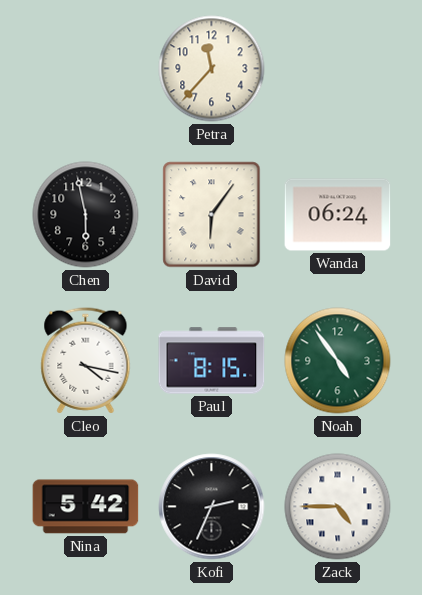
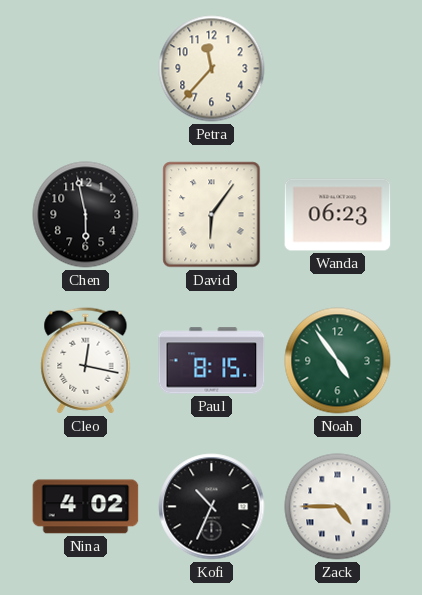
Wanda: 06:24 -> 06:23 (338, 215)
Cleo: 4:17 -> 12:17 (86, 361)
Nina: 5:42 -> 4:02 (86, 507)
Kofi: 2:34 -> 10:34 (212, 507)
